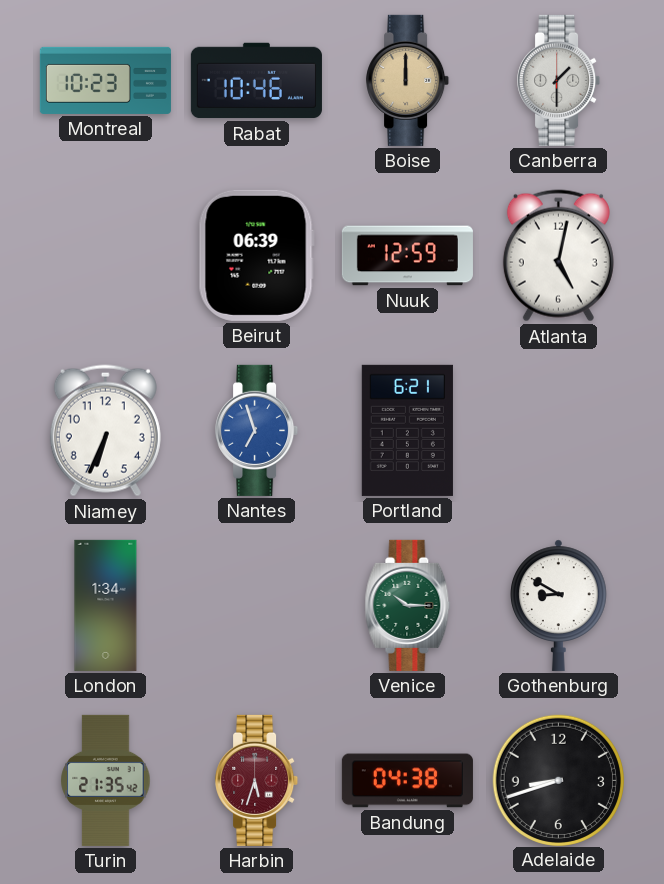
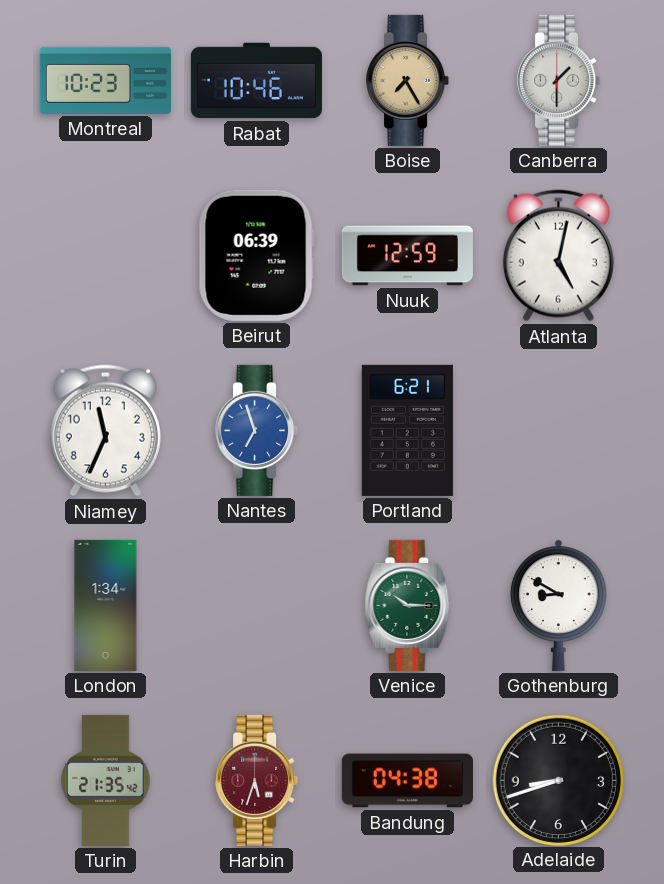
Boise: 12:00 -> 7:25 (408, 80)
Niamey: 6:34 -> 11:34 (105, 431)
